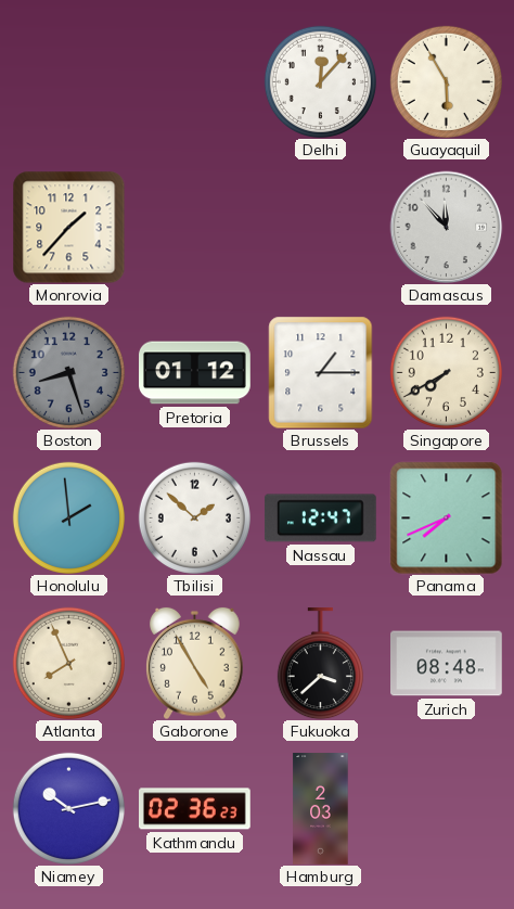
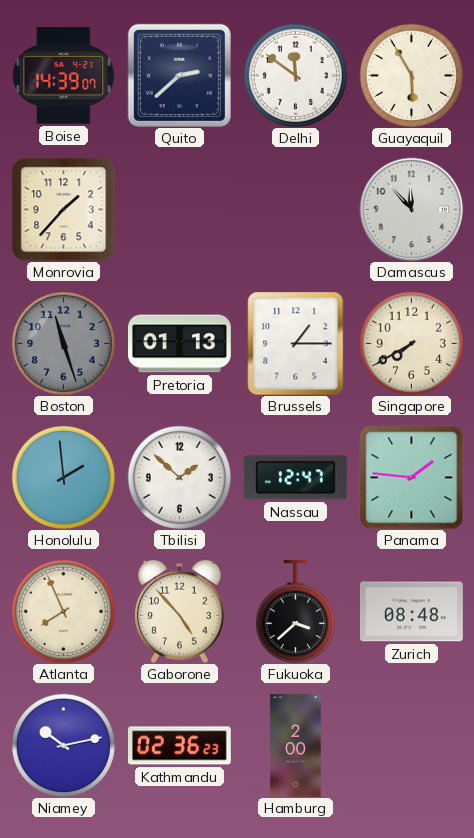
Boise: none -> 14:39 (63, 76)
Quito: none -> 2:38 (179, 75)
Delhi: 12:07 -> 11:51 (295, 75)
Boston: 8:27 -> 11:27 (63, 343)
Pretoria: 01:12 -> 01:13 (180, 344)
Panama: 7:41 -> 1:46 (411, 477)
Gaborone: 4:55 -> 4:53 (180, 611)
Hamburg: 2:03 -> 2:00 (296, 746)
